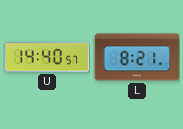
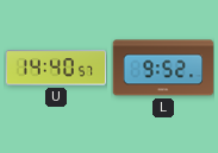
L: 8:21 -> 9:52 (163, 68)
